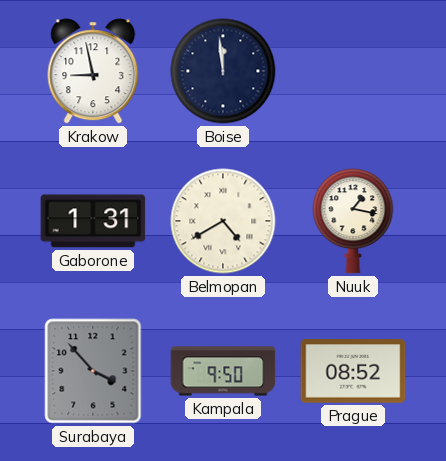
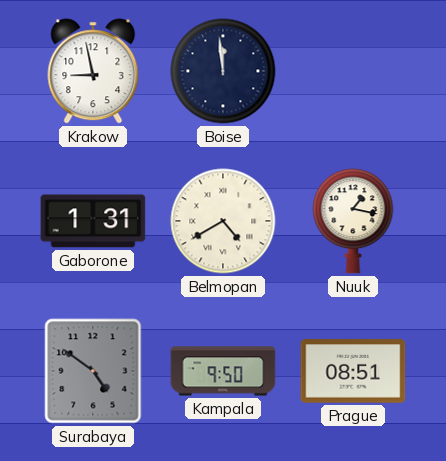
Surabaya: 3:53 -> 4:51 (93, 371)
Prague: 08:52 -> 08:51 (353, 371)
